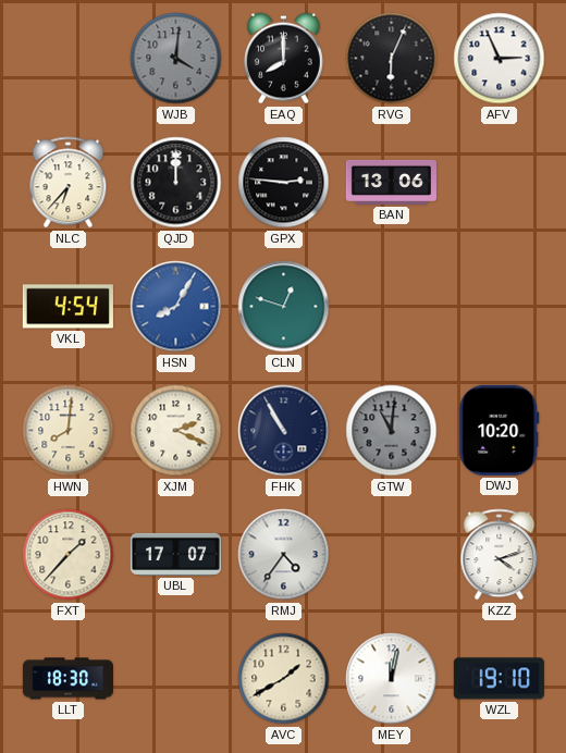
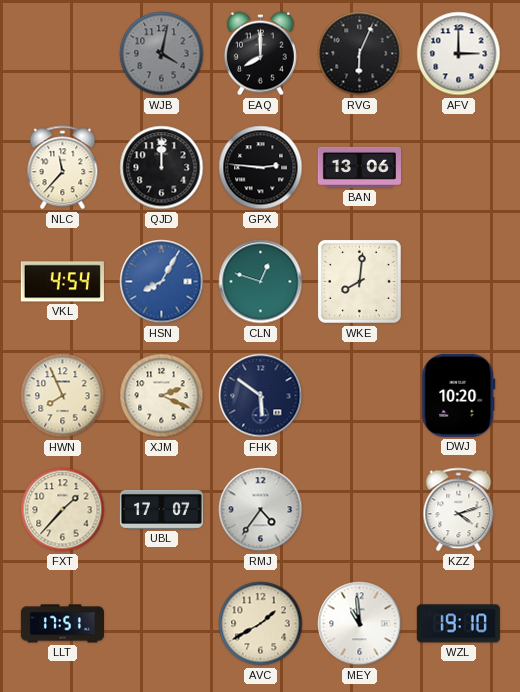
WJB: 4:01 -> 4:02 (162, 54)
AFV: 2:56 -> 3:00 (459, 54)
NLC: 6:37 -> 11:37 (63, 168)
WKE: none -> 8:01 (359, 281)
HWN: 8:01 -> 7:56 (63, 396)
FHK: 10:55 -> 5:51 (261, 396)
GTW: 11:01 -> none (392, 431)
LLT: 18:30 -> 17:51 (62, 624)
MEY: 12:02 -> 10:59 (360, 624)
